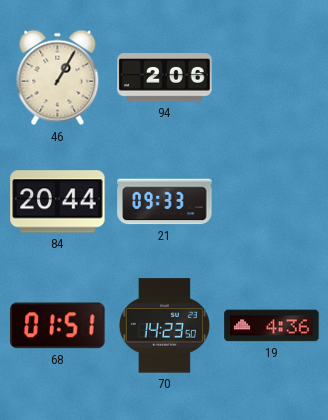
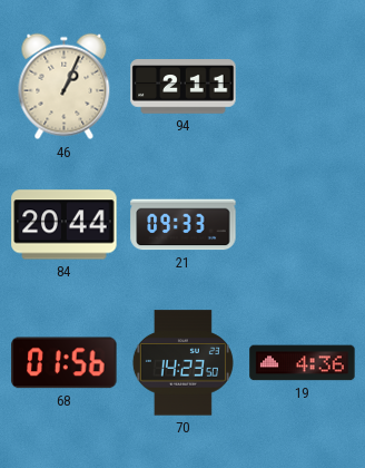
46: 1:05 -> 1:04 (65, 87)
94: 2:06 -> 2:11 (184, 87)
68: 01:51 -> 01:56 (65, 363)
